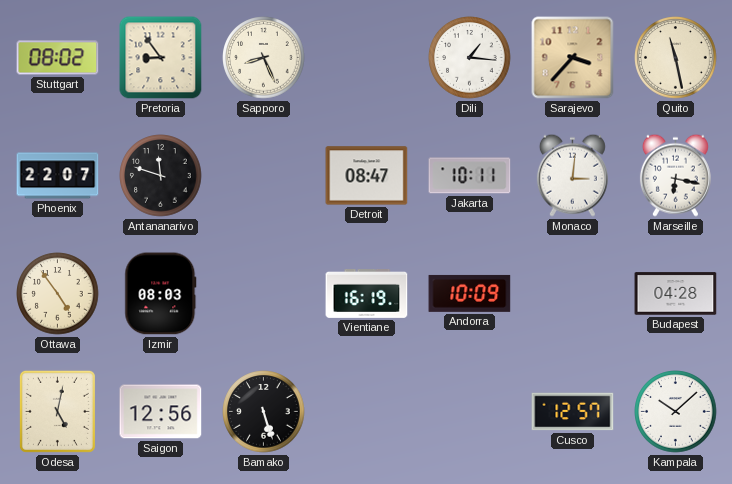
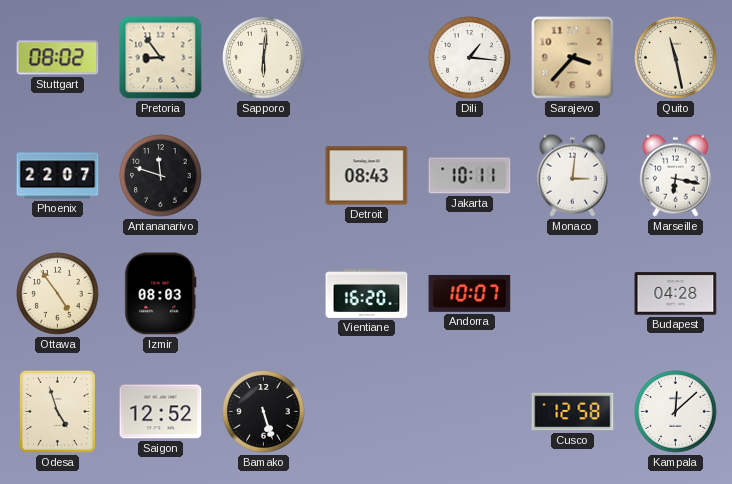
Sapporo: 8:26 -> 6:01 (264, 58)
Detroit: 08:47 -> 08:43 (367, 176)
Vientiane: 16:19 -> 16:20 (367, 294)
Andorra: 10:09 -> 10:07 (470, 293)
Odesa: 5:02 -> 4:57 (57, 411)
Saigon: 12:56 -> 12:52 (161, 412)
Cusco: 12:57 -> 12:58 (573, 412)
Kampala: 10:08 -> 12:08 (676, 412)
